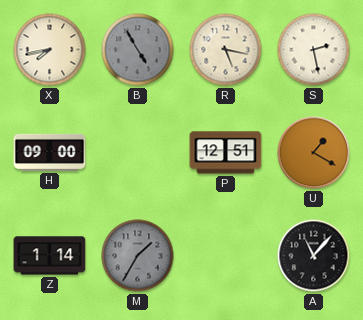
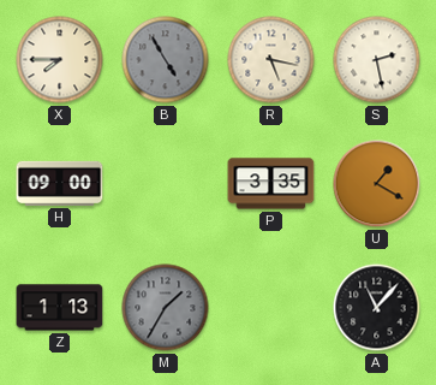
X: 7:43 -> 7:45 (60, 60)
P: 12:51 -> 3:35 (271, 184)
Z: 1:14 -> 1:13 (60, 308)
